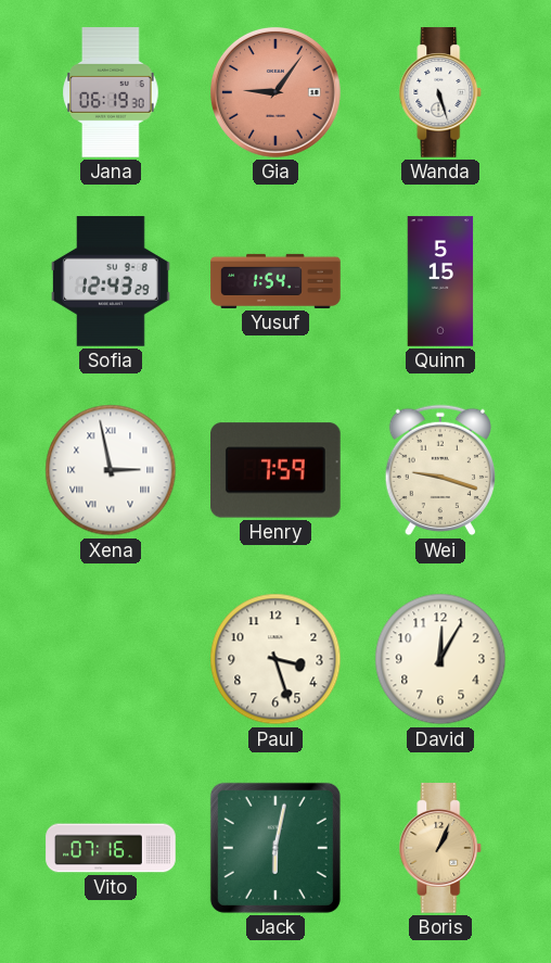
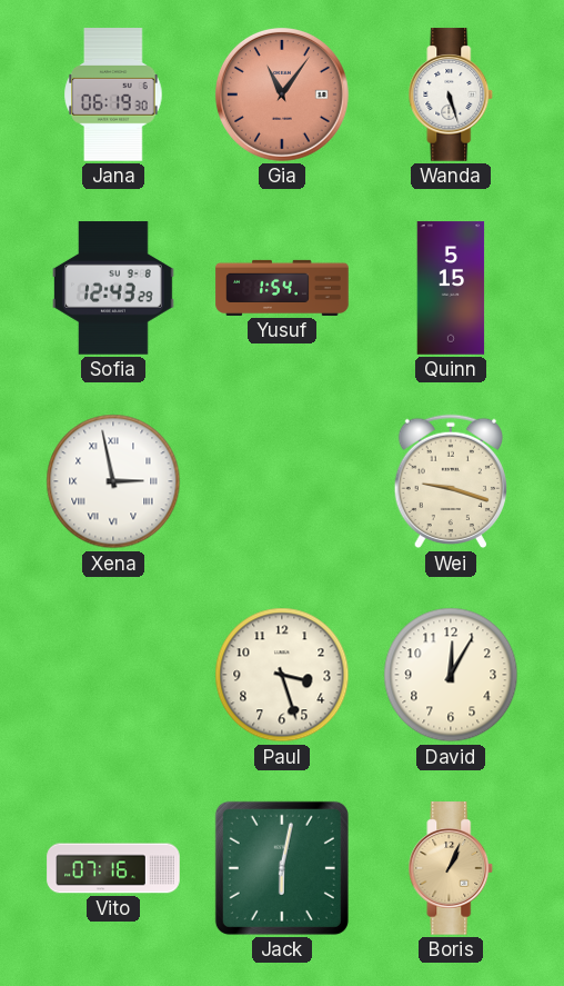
Gia: 9:06 -> 11:06 (282, 94)
Henry: 7:59 -> none (277, 470)
